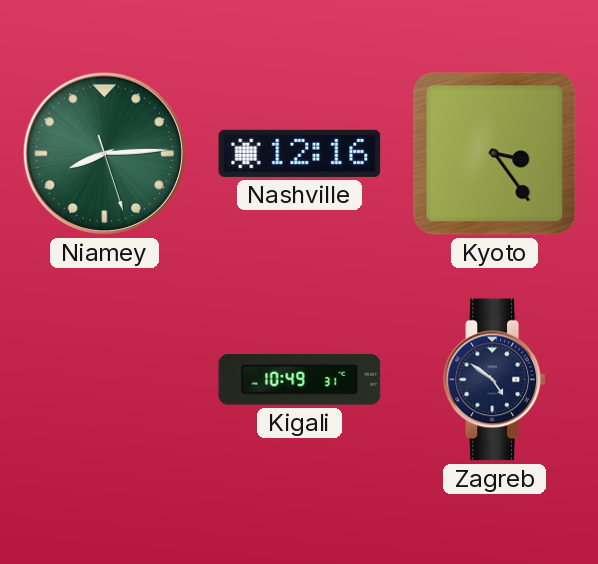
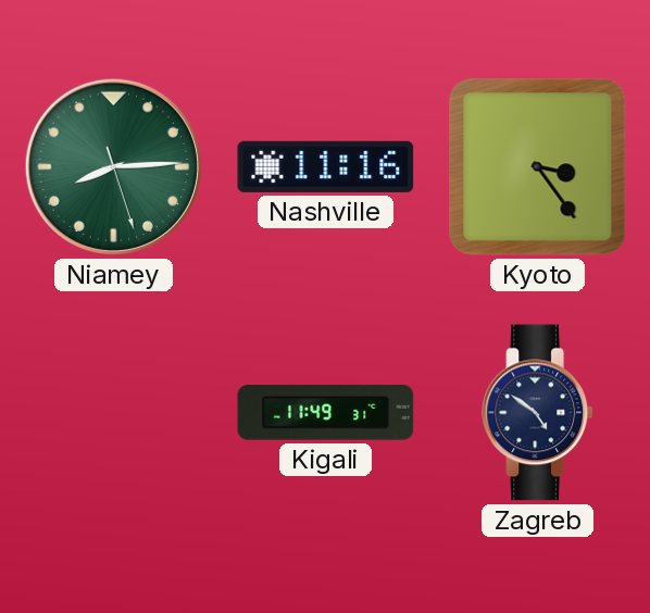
Nashville: 12:16 -> 11:16 (326, 166)
Kigali: 10:49 -> 11:49 (326, 413)
